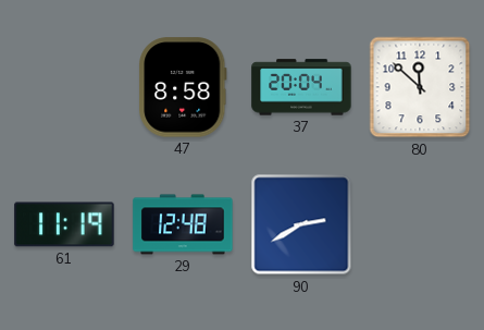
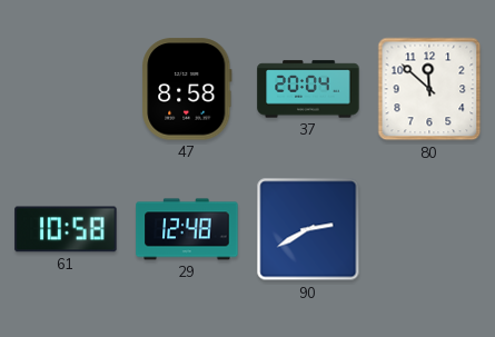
61: 11:19 -> 10:58 (66, 229)
